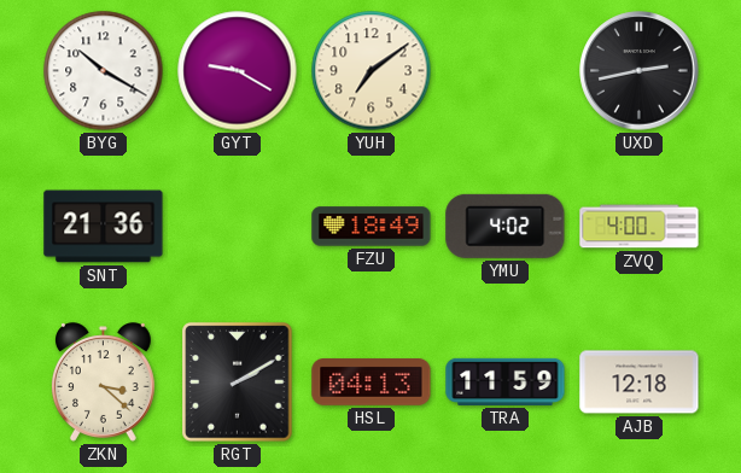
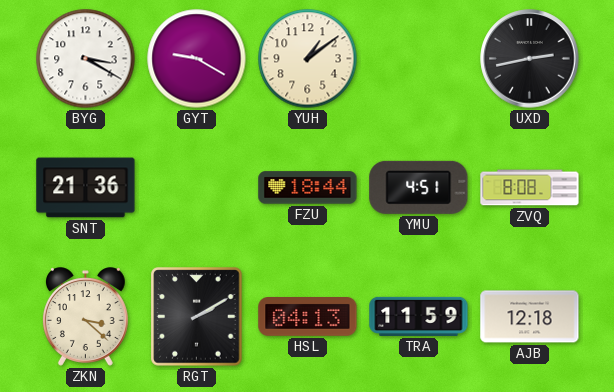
BYG: 10:20 -> 3:20 (86, 59)
YUH: 7:09 -> 1:09 (308, 59)
FZU: 18:49 -> 18:44 (308, 188)
YMU: 4:02 -> 4:51 (419, 187)
ZVQ: 4:00 -> 8:08 (530, 188)
